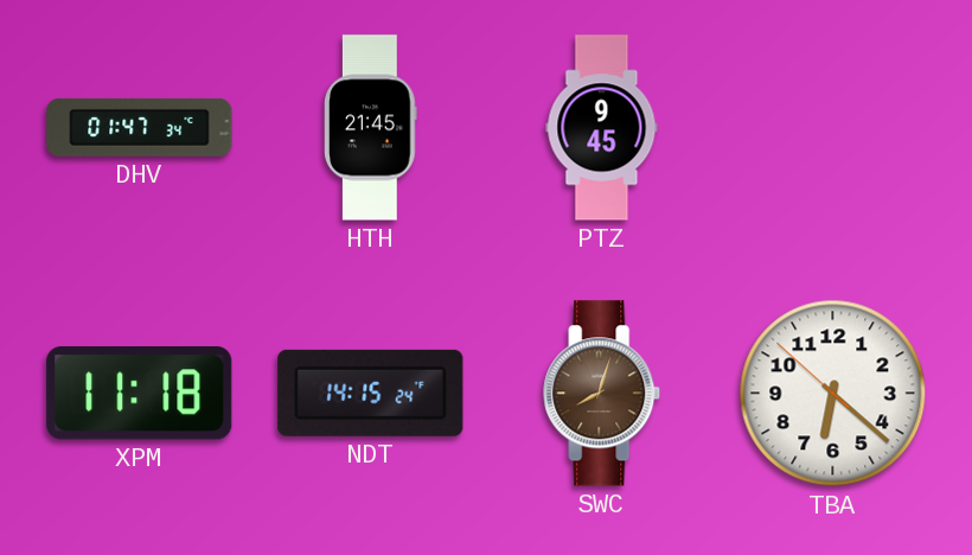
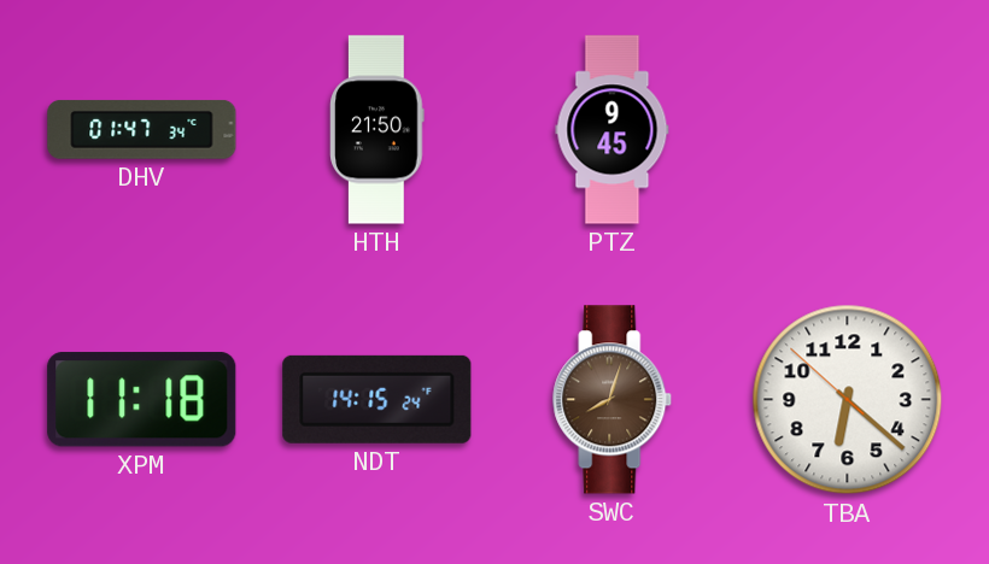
HTH: 21:45 -> 21:50 (378, 130)
